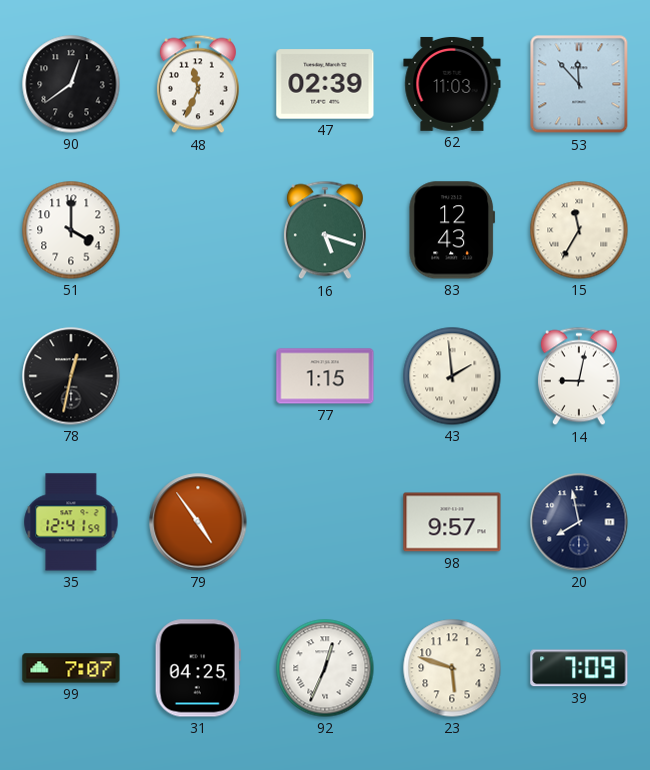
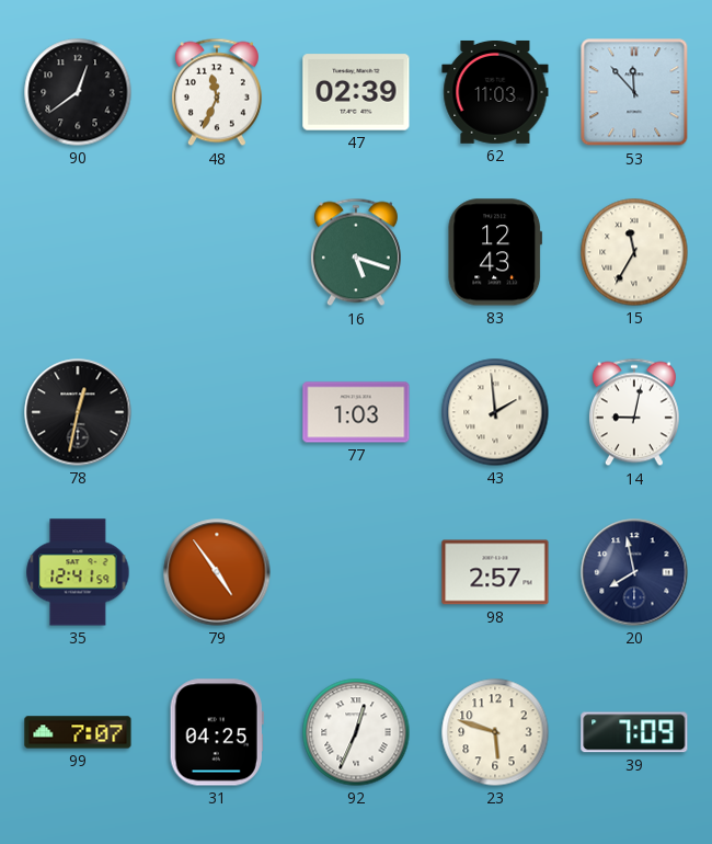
51: 4:00 -> none (71, 230)
77: 1:15 -> 1:03 (356, 412)
98: 9:57 -> 2:57 (495, 572)
